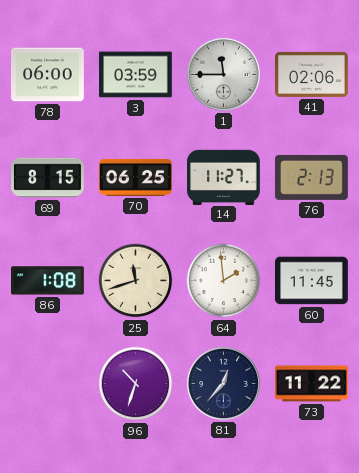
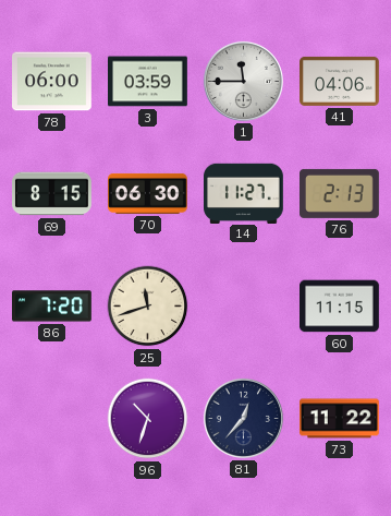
41: 02:06 -> 04:06 (340, 81)
70: 06:25 -> 06:30 (148, 193)
86: 1:08 -> 7:20 (52, 307)
64: 1:59 -> none (224, 281)
60: 11:45 -> 11:15 (340, 307)
